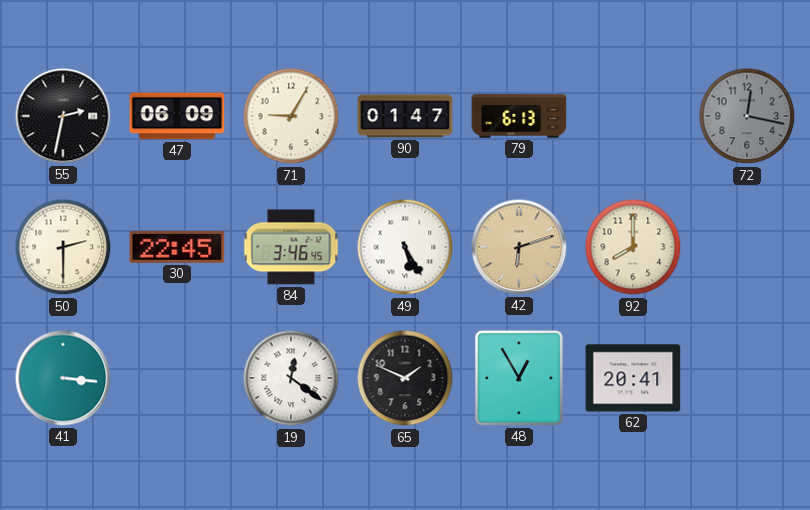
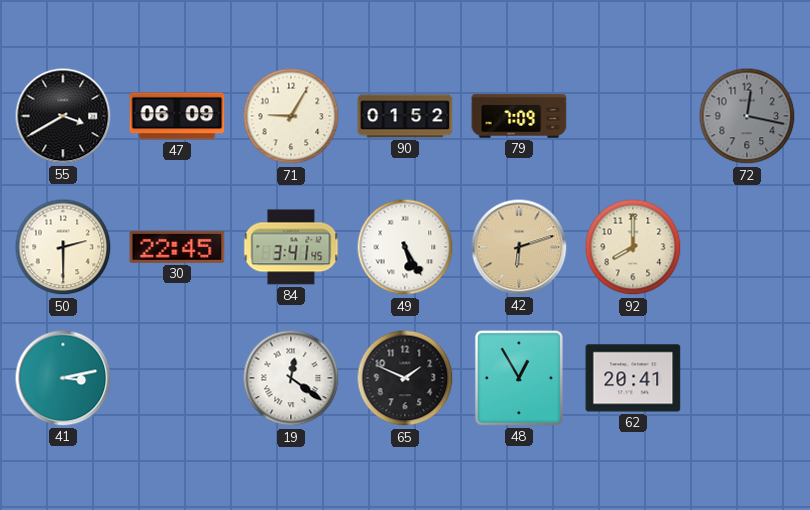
55: 2:32 -> 3:40 (63, 116)
90: 01:47 -> 01:52 (405, 116)
79: 6:13 -> 7:09 (519, 116)
84: 3:46 -> 3:41 (291, 247)
41: 3:16 -> 3:13 (63, 378)
